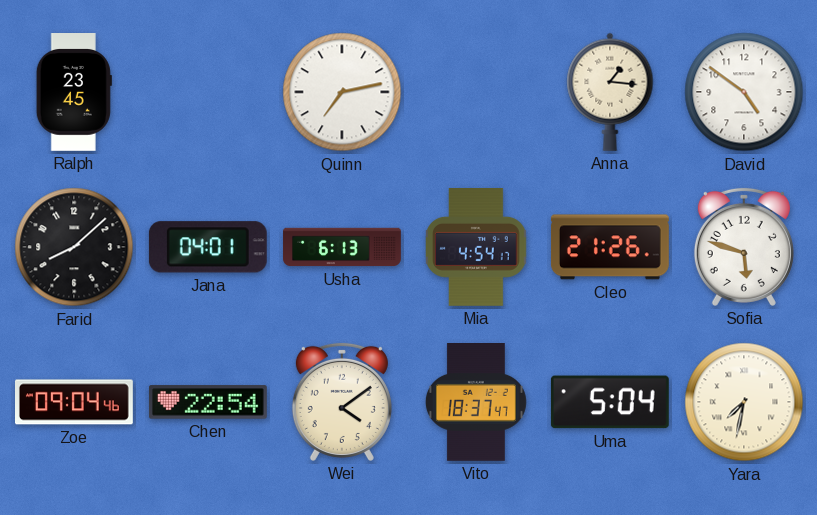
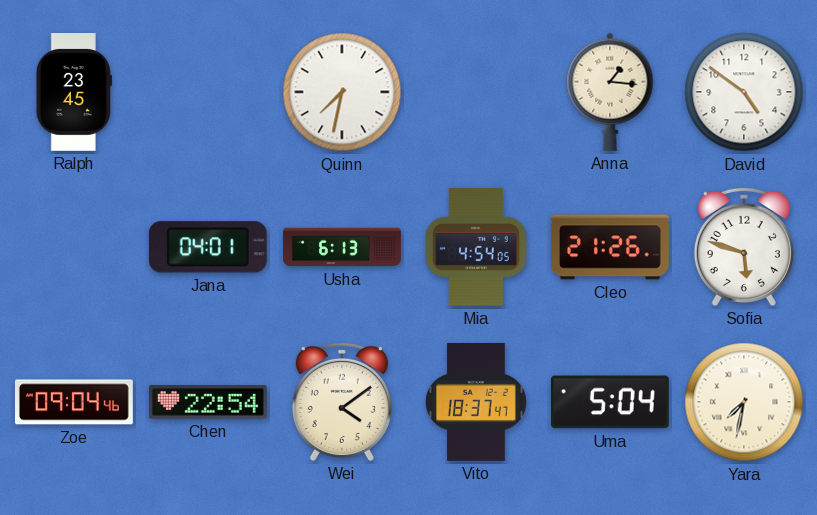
Quinn: 7:13 -> 7:32 (342, 92)
Farid: 8:08 -> none (74, 247)
Mia: 4:54:17 -> 4:54:05 (476, 248)
